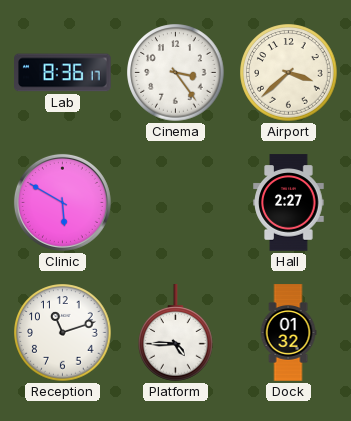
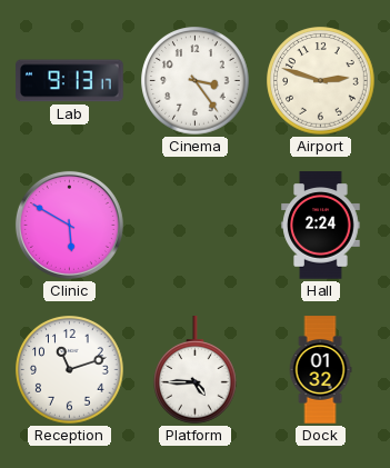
Lab: 8:36 -> 9:13 (70, 81)
Airport: 3:38 -> 2:48 (321, 81)
Hall: 2:27 -> 2:24 (321, 226)
